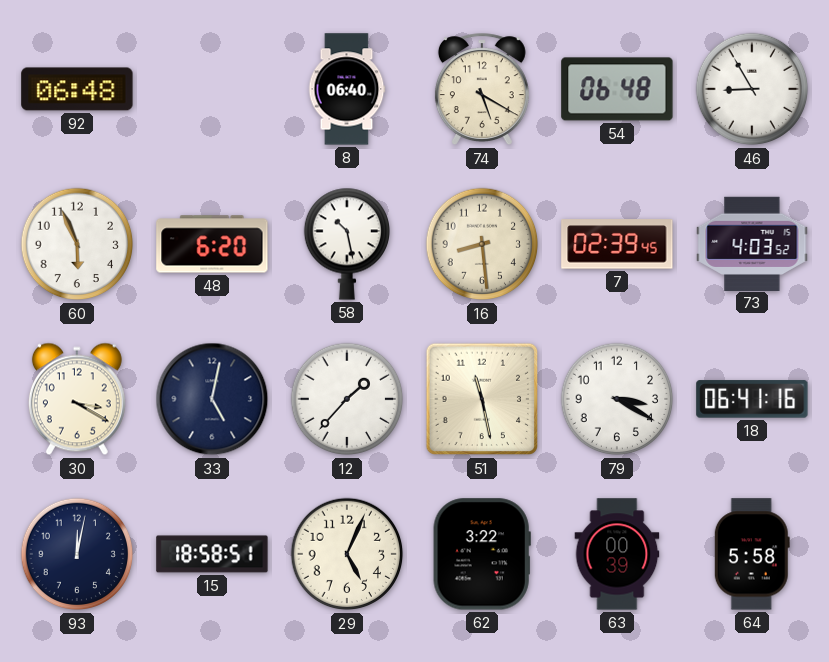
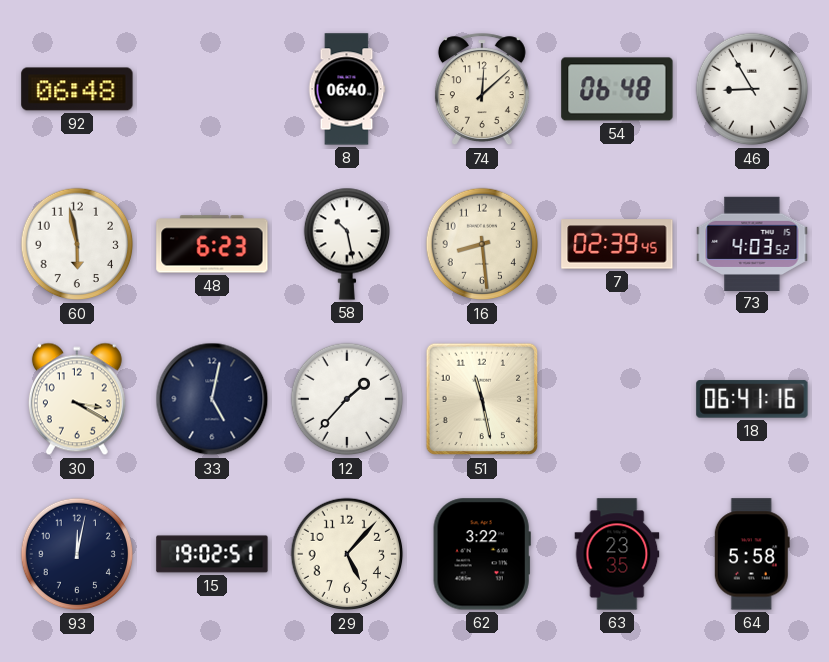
74: 5:20 -> 12:08 (482, 90)
60: 5:56 -> 5:58 (77, 244)
48: 6:20 -> 6:23 (212, 244)
79: 3:20 -> none (617, 399)
15: 18:58 -> 19:02 (212, 554)
29: 5:04 -> 5:07 (347, 554)
63: 00:39 -> 23:35 (617, 554)
